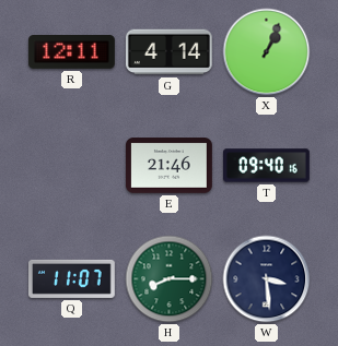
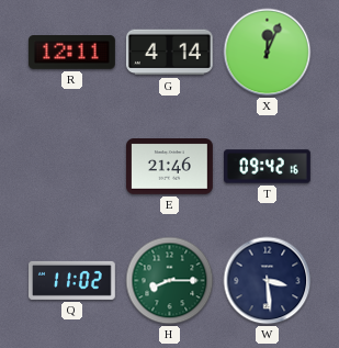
X: 1:04 -> 12:04 (268, 53)
T: 09:40 -> 09:42 (268, 167)
Q: 11:07 -> 11:02 (72, 280)
